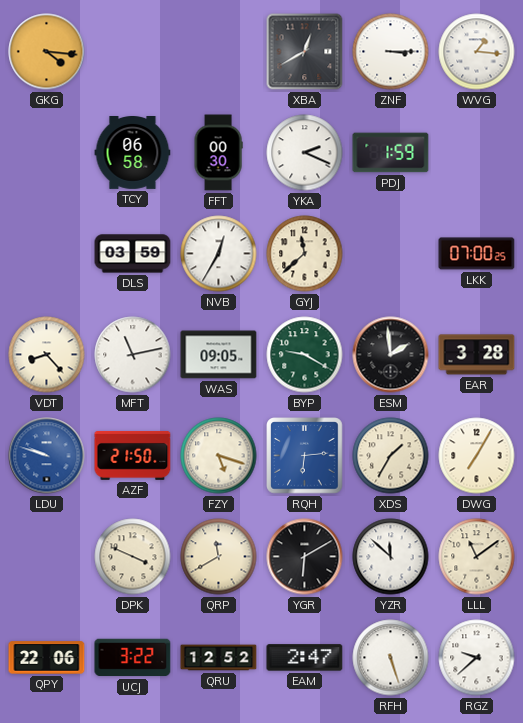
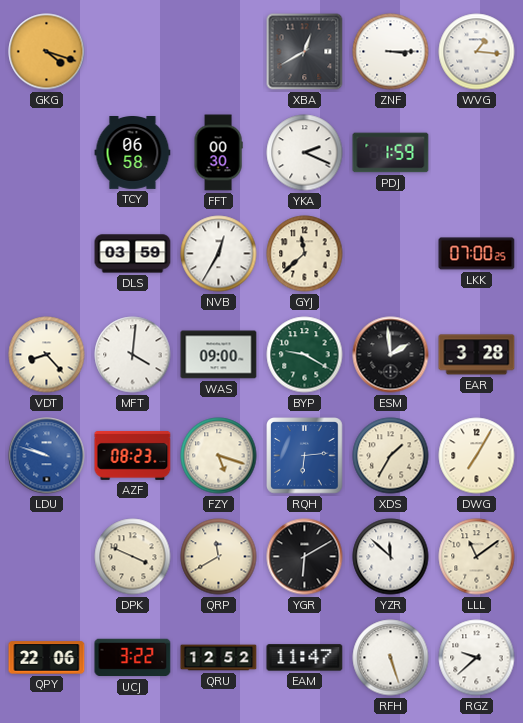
GKG: 4:16 -> 4:18 (47, 52)
MFT: 11:13 -> 4:01 (133, 355)
WAS: 09:05 -> 09:00 (219, 355)
AZF: 21:50 -> 08:23 (133, 455)
EAM: 2:47 -> 11:47 (305, 658)
